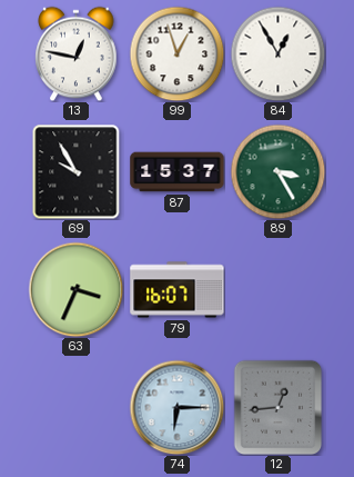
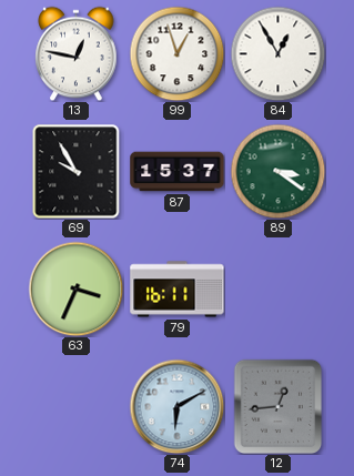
89: 3:25 -> 3:21 (277, 171)
79: 16:07 -> 16:11 (178, 290)
74: 6:15 -> 6:10 (176, 406)
